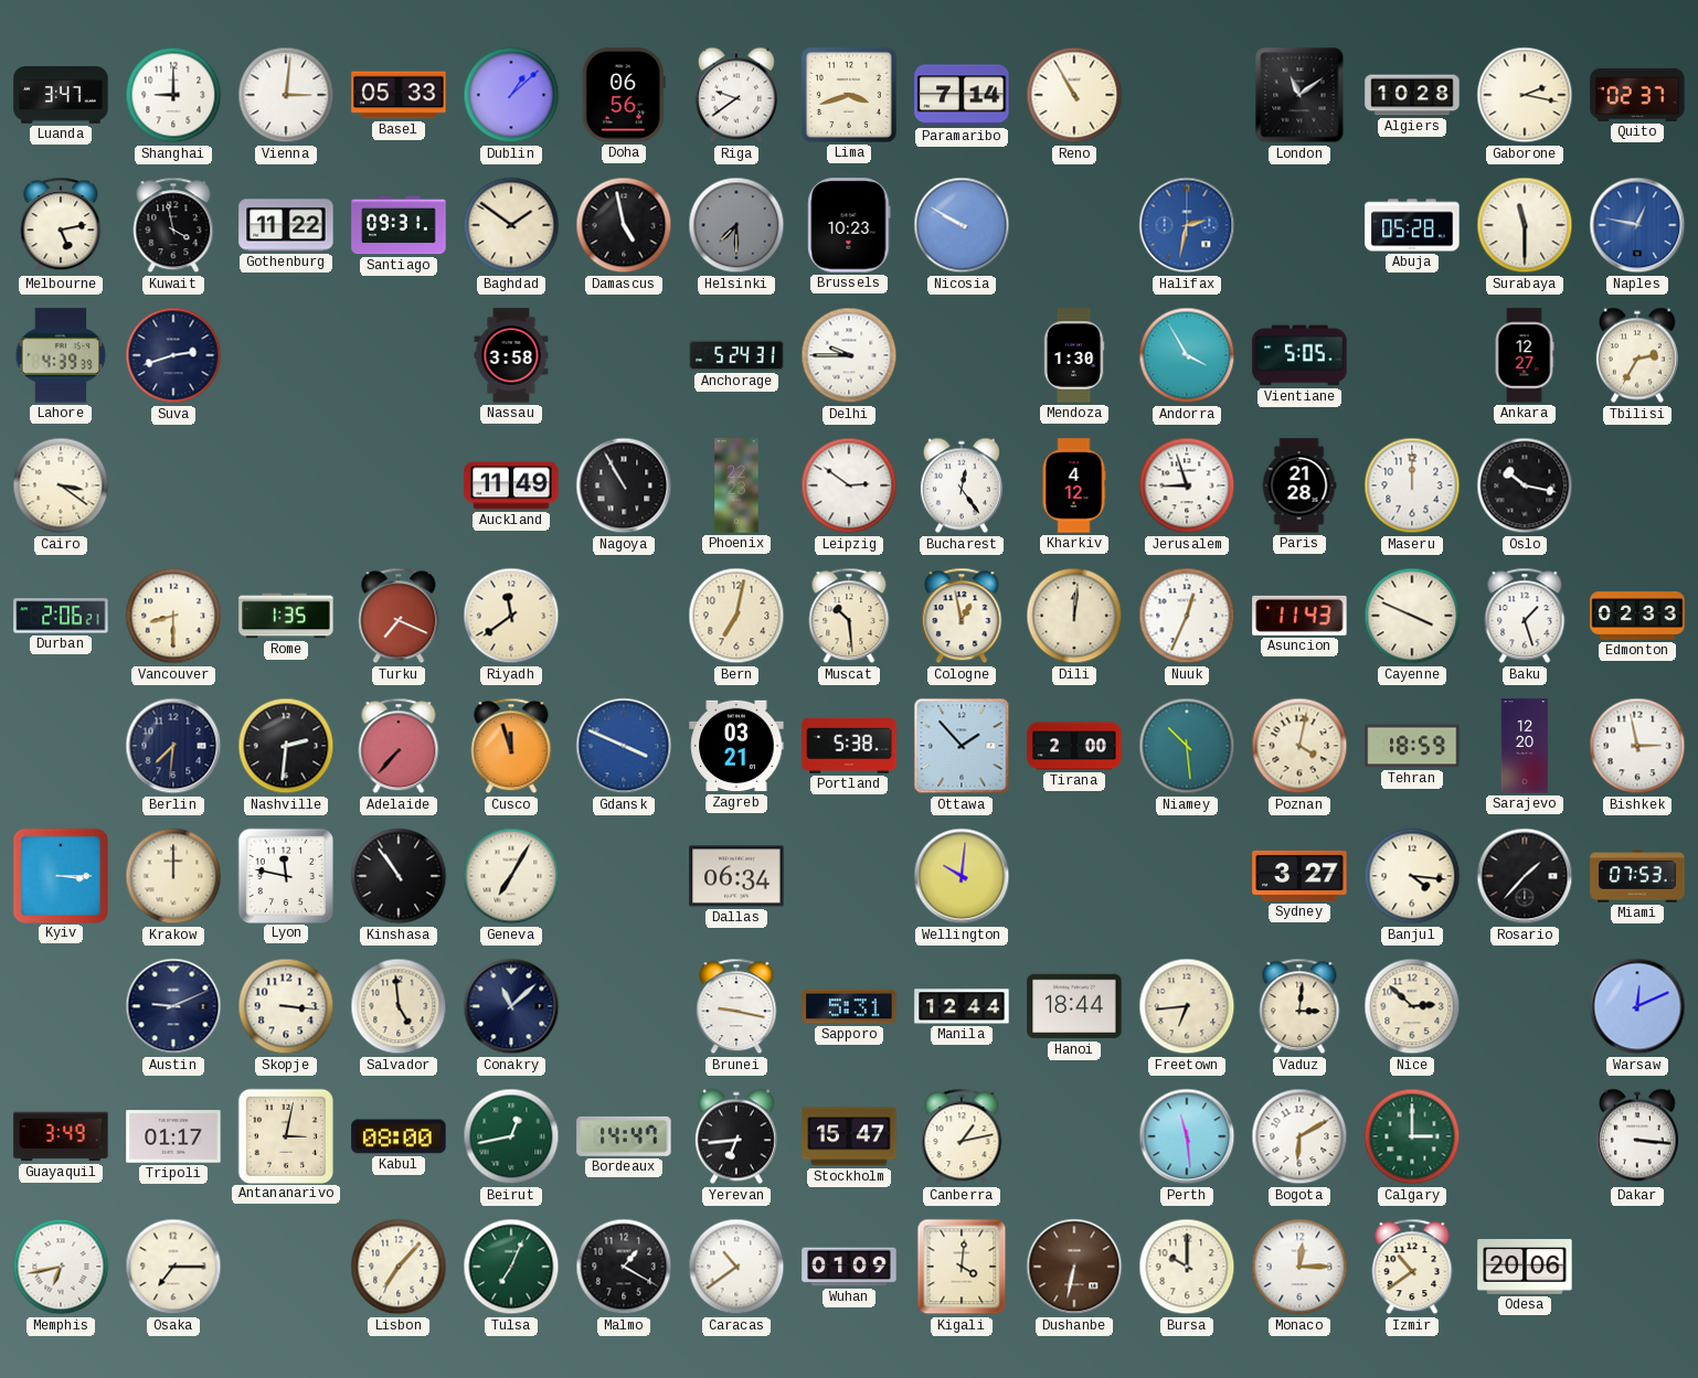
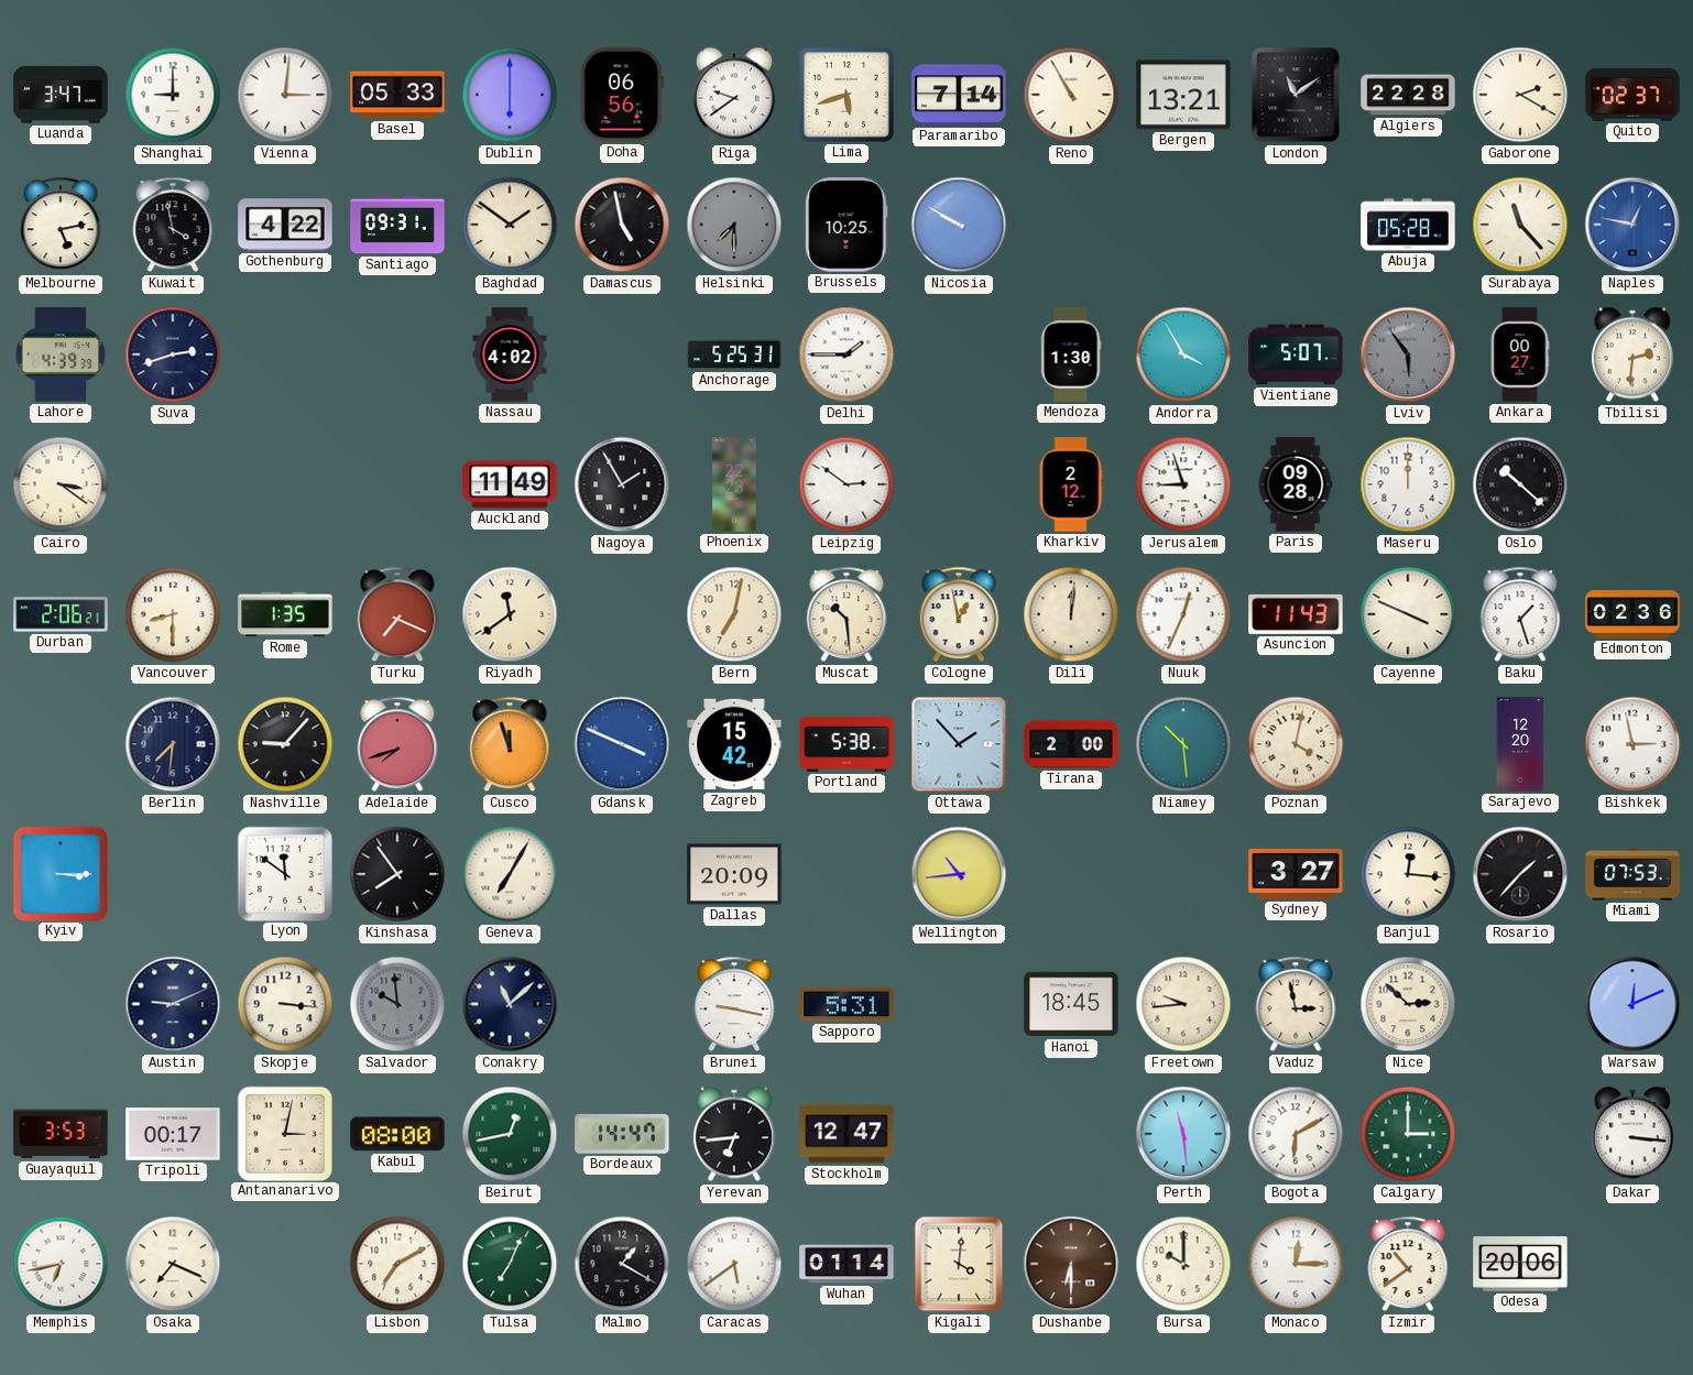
Dublin: 1:08 -> 6:00 (510, 95)
Lima: 3:42 -> 5:42 (846, 95)
Bergen: none -> 13:21 (1183, 95)
Algiers: 10:28 -> 22:28 (1408, 95)
Gaborone: 2:17 -> 2:20 (1520, 95)
Gothenburg: 11:22 -> 4:22 (285, 225)
Brussels: 10:23 -> 10:25 (846, 225)
Halifax: 2:32 -> none (1187, 225)
Surabaya: 11:30 -> 11:23 (1520, 225)
Nassau: 3:58 -> 4:02 (510, 354)
Anchorage: 5:24 -> 5:25 (734, 354)
Delhi: 9:45 -> 1:45 (846, 354)
Vientiane: 5:05 -> 5:07 (1296, 354)
Lviv: none -> 5:54 (1408, 354)
Ankara: 12:27 -> 00:27 (1520, 354)
Tbilisi: 2:35 -> 2:31 (1632, 354)
Nagoya: 10:55 -> 1:55 (622, 484)
Bucharest: 12:24 -> none (962, 485)
Kharkiv: 4:12 -> 2:12 (1071, 484)
Paris: 21:28 -> 09:28 (1296, 484)
Oslo: 10:17 -> 10:22 (1520, 484)
Edmonton: 02:33 -> 02:36 (1632, 614)
Nashville: 2:31 -> 9:07 (285, 744)
Adelaide: 7:37 -> 7:42 (397, 744)
Zagreb: 03:21 -> 15:42 (734, 744)
Tehran: 18:59 -> none (1412, 746)
Krakow: 12:00 -> none (173, 876)
Lyon: 11:47 -> 11:51 (284, 873)
Kinshasa: 10:54 -> 7:54 (397, 874)
Dallas: 06:34 -> 20:09 (734, 874)
Wellington: 10:01 -> 10:44 (959, 874)
Banjul: 4:16 -> 12:16 (1408, 874)
Salvador: 4:59 -> 9:59 (397, 1004)
Salvador dial: cream -> grey (397, 1004)
Manila: 12:44 -> none (962, 1006)
Hanoi: 18:44 -> 18:45 (1071, 1004)
Freetown: 6:44 -> 9:44 (1183, 1004)
Vaduz: 3:01 -> 2:58 (1296, 1004)
Guayaquil: 3:49 -> 3:53 (61, 1134)
Tripoli: 01:17 -> 00:17 (173, 1134)
Stockholm: 15:47 -> 12:47 (846, 1134)
Canberra: 1:13 -> none (962, 1136)
Osaka: 7:15 -> 7:19 (173, 1264)
Lisbon: 7:07 -> 7:10 (397, 1264)
Caracas: 10:39 -> 5:39 (734, 1264)
Wuhan: 01:09 -> 01:14 (846, 1264)
Dushanbe: 6:32 -> 6:30 (1071, 1264)
